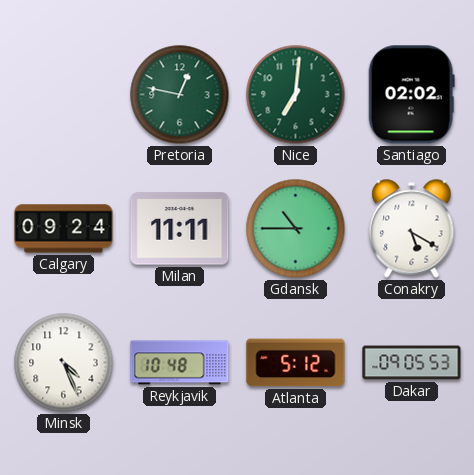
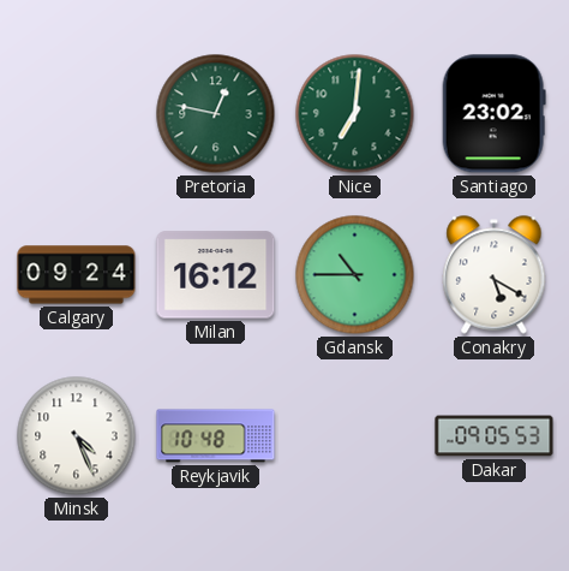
Santiago: 02:02 -> 23:02 (493, 114)
Milan: 11:11 -> 16:12 (216, 275)
Atlanta: 5:12 -> none (296, 363)
